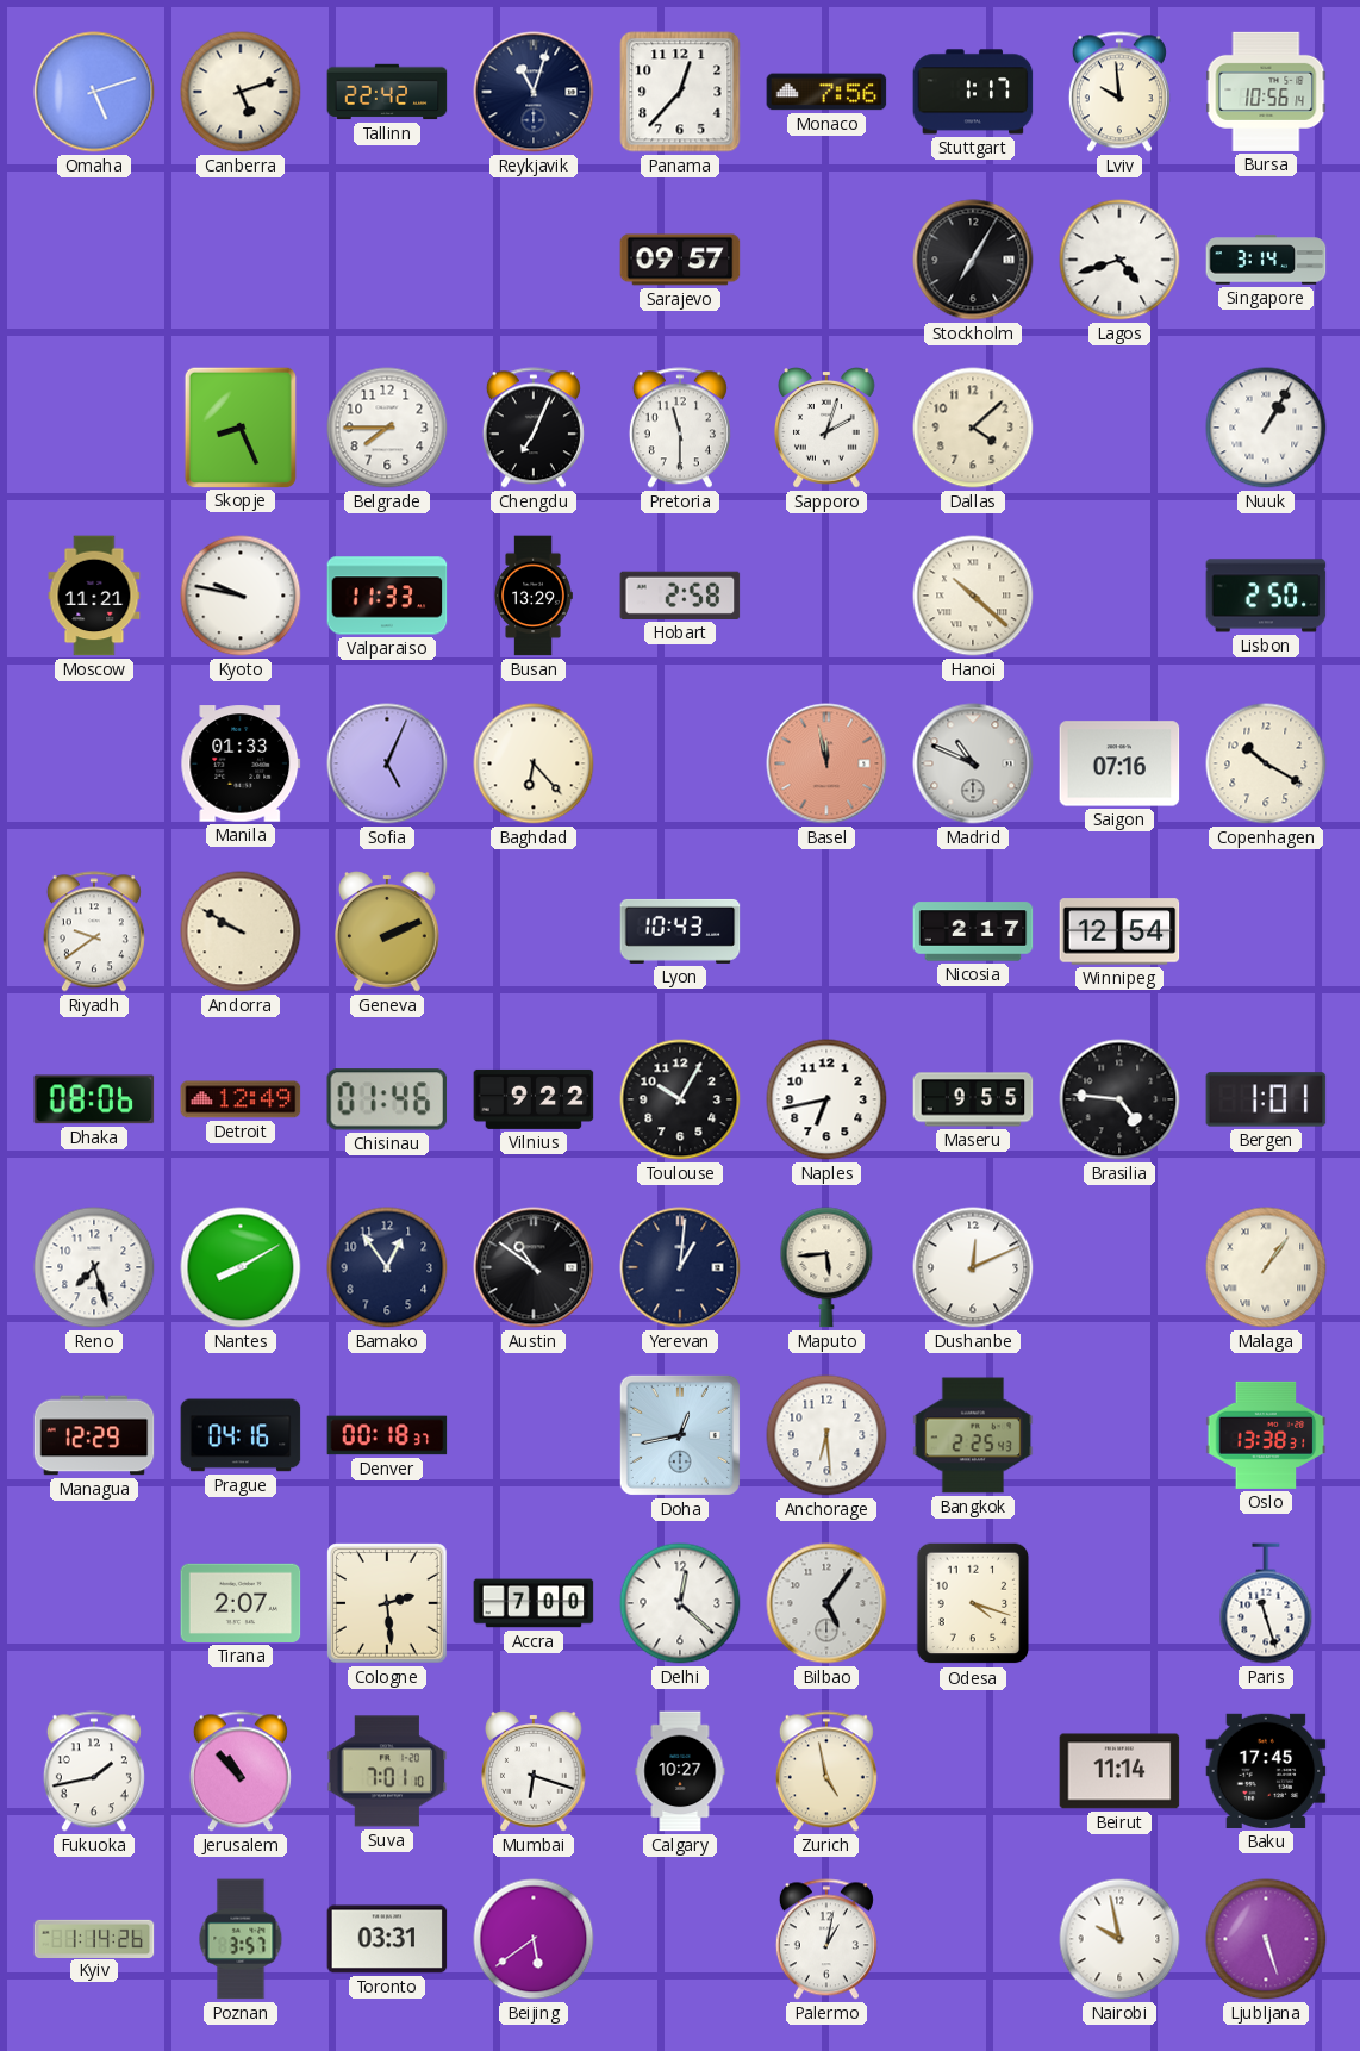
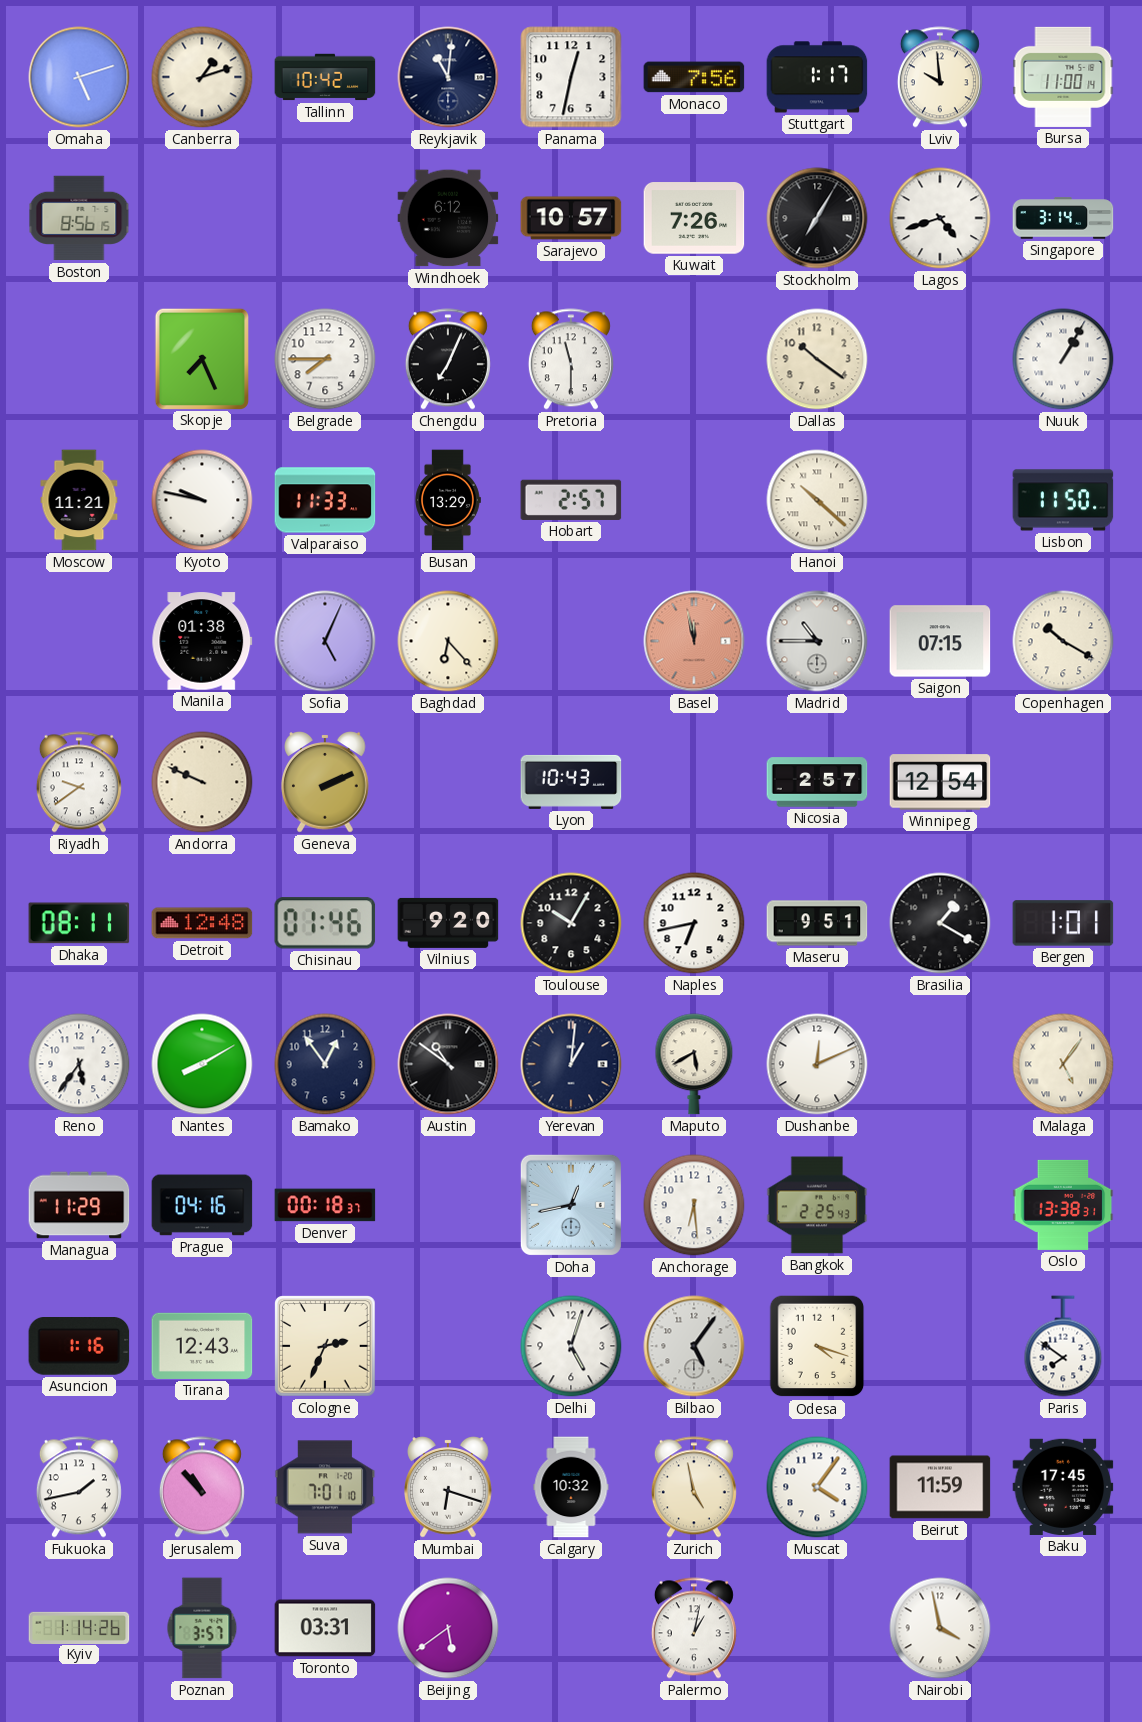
Canberra: 5:12 -> 1:12 (202, 77)
Tallinn: 22:42 -> 10:42 (325, 77)
Reykjavik: 11:03 -> 11:01 (448, 77)
Panama: 12:37 -> 12:32 (571, 77)
Bursa: 10:56 -> 11:00 (1063, 77)
Boston: none -> 8:56 (79, 218)
Windhoek: none -> 6:12 (448, 218)
Sarajevo: 09:57 -> 10:57 (571, 218)
Kuwait: none -> 7:26 (694, 218)
Skopje: 8:26 -> 7:26 (202, 358)
Sapporo: 2:03 -> none (828, 428)
Dallas: 4:08 -> 10:21 (817, 359)
Hobart: 2:58 -> 2:57 (571, 500)
Lisbon: 2:50 -> 11:50 (1063, 500)
Manila: 01:33 -> 01:38 (202, 641)
Madrid: 10:49 -> 10:45 (817, 641)
Saigon: 07:16 -> 07:15 (940, 641)
Andorra: 9:50 -> 9:49 (202, 782)
Nicosia: 2:17 -> 2:57 (817, 782)
Dhaka: 08:06 -> 08:11 (79, 923)
Detroit: 12:49 -> 12:48 (202, 923)
Vilnius: 9:22 -> 9:20 (448, 923)
Maseru: 9:55 -> 9:51 (817, 923)
Brasilia: 4:46 -> 1:20 (940, 923)
Reno: 7:27 -> 5:36 (79, 1064)
Maputo: 5:44 -> 5:40 (694, 1064)
Malaga: 1:06 -> 5:06 (1063, 1064)
Managua: 12:29 -> 11:29 (79, 1205)
Asuncion: none -> 1:16 (79, 1347)
Tirana: 2:07 -> 12:43 (202, 1346)
Cologne: 2:29 -> 2:34 (325, 1346)
Accra: 7:00 -> none (534, 1603)
Delhi: 12:22 -> 5:03 (571, 1346)
Paris: 11:27 -> 7:51 (1063, 1346)
Calgary: 10:27 -> 10:32 (571, 1487)
Muscat: none -> 4:06 (817, 1487)
Beirut: 11:14 -> 11:59 (940, 1487)
Nairobi: 9:58 -> 3:58 (940, 1628)
Ljubljana: 5:27 -> none (1266, 1939)
